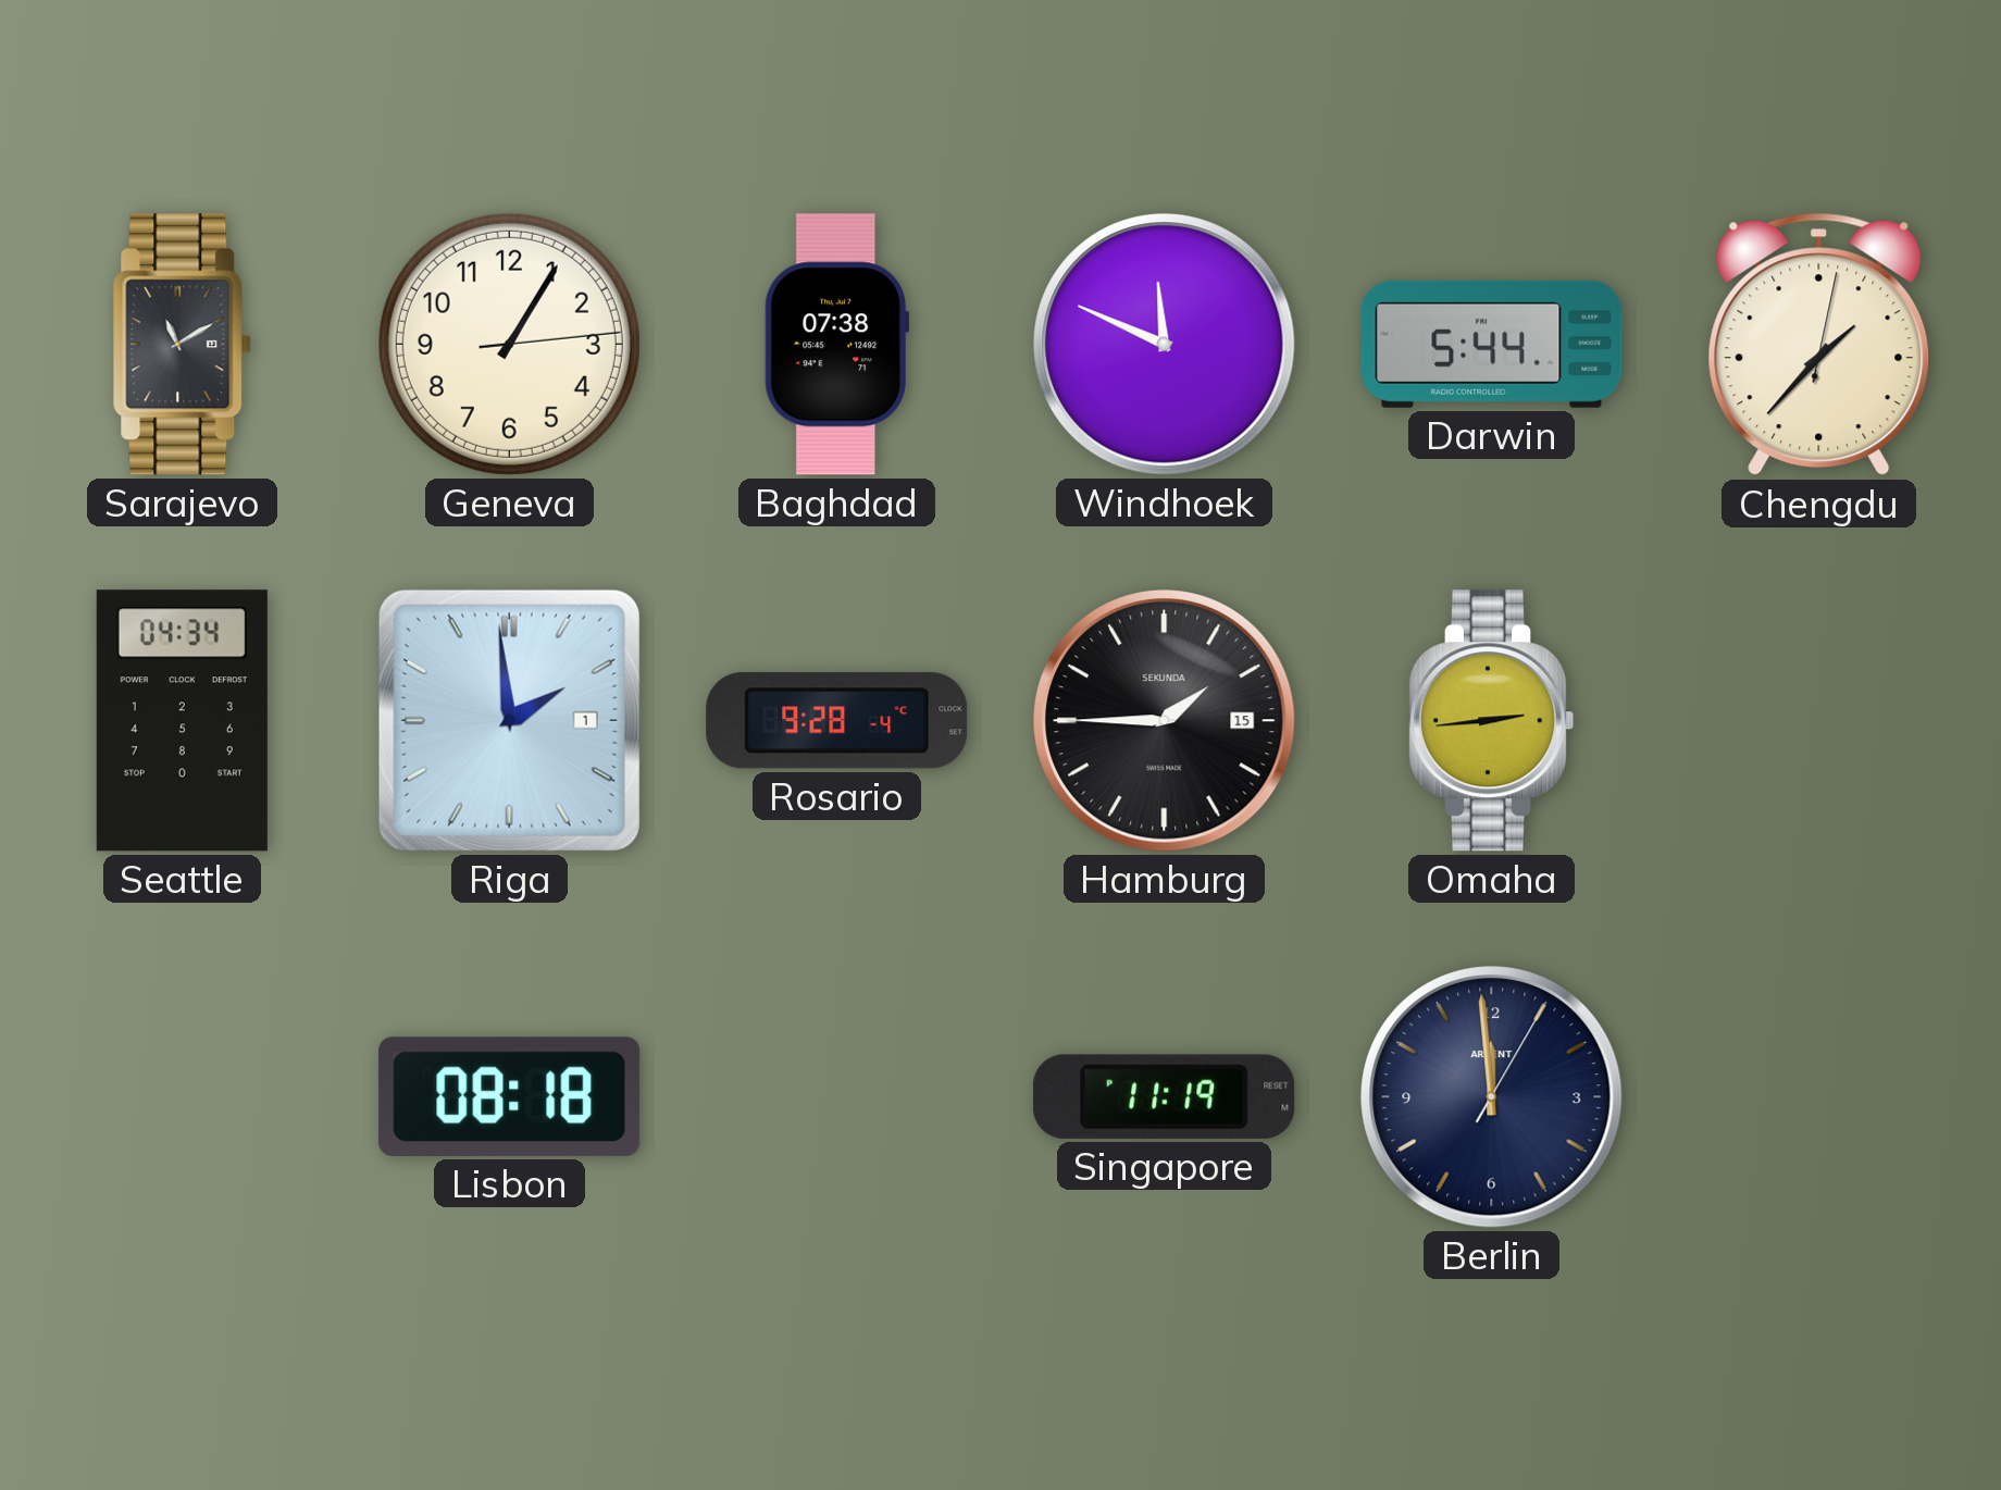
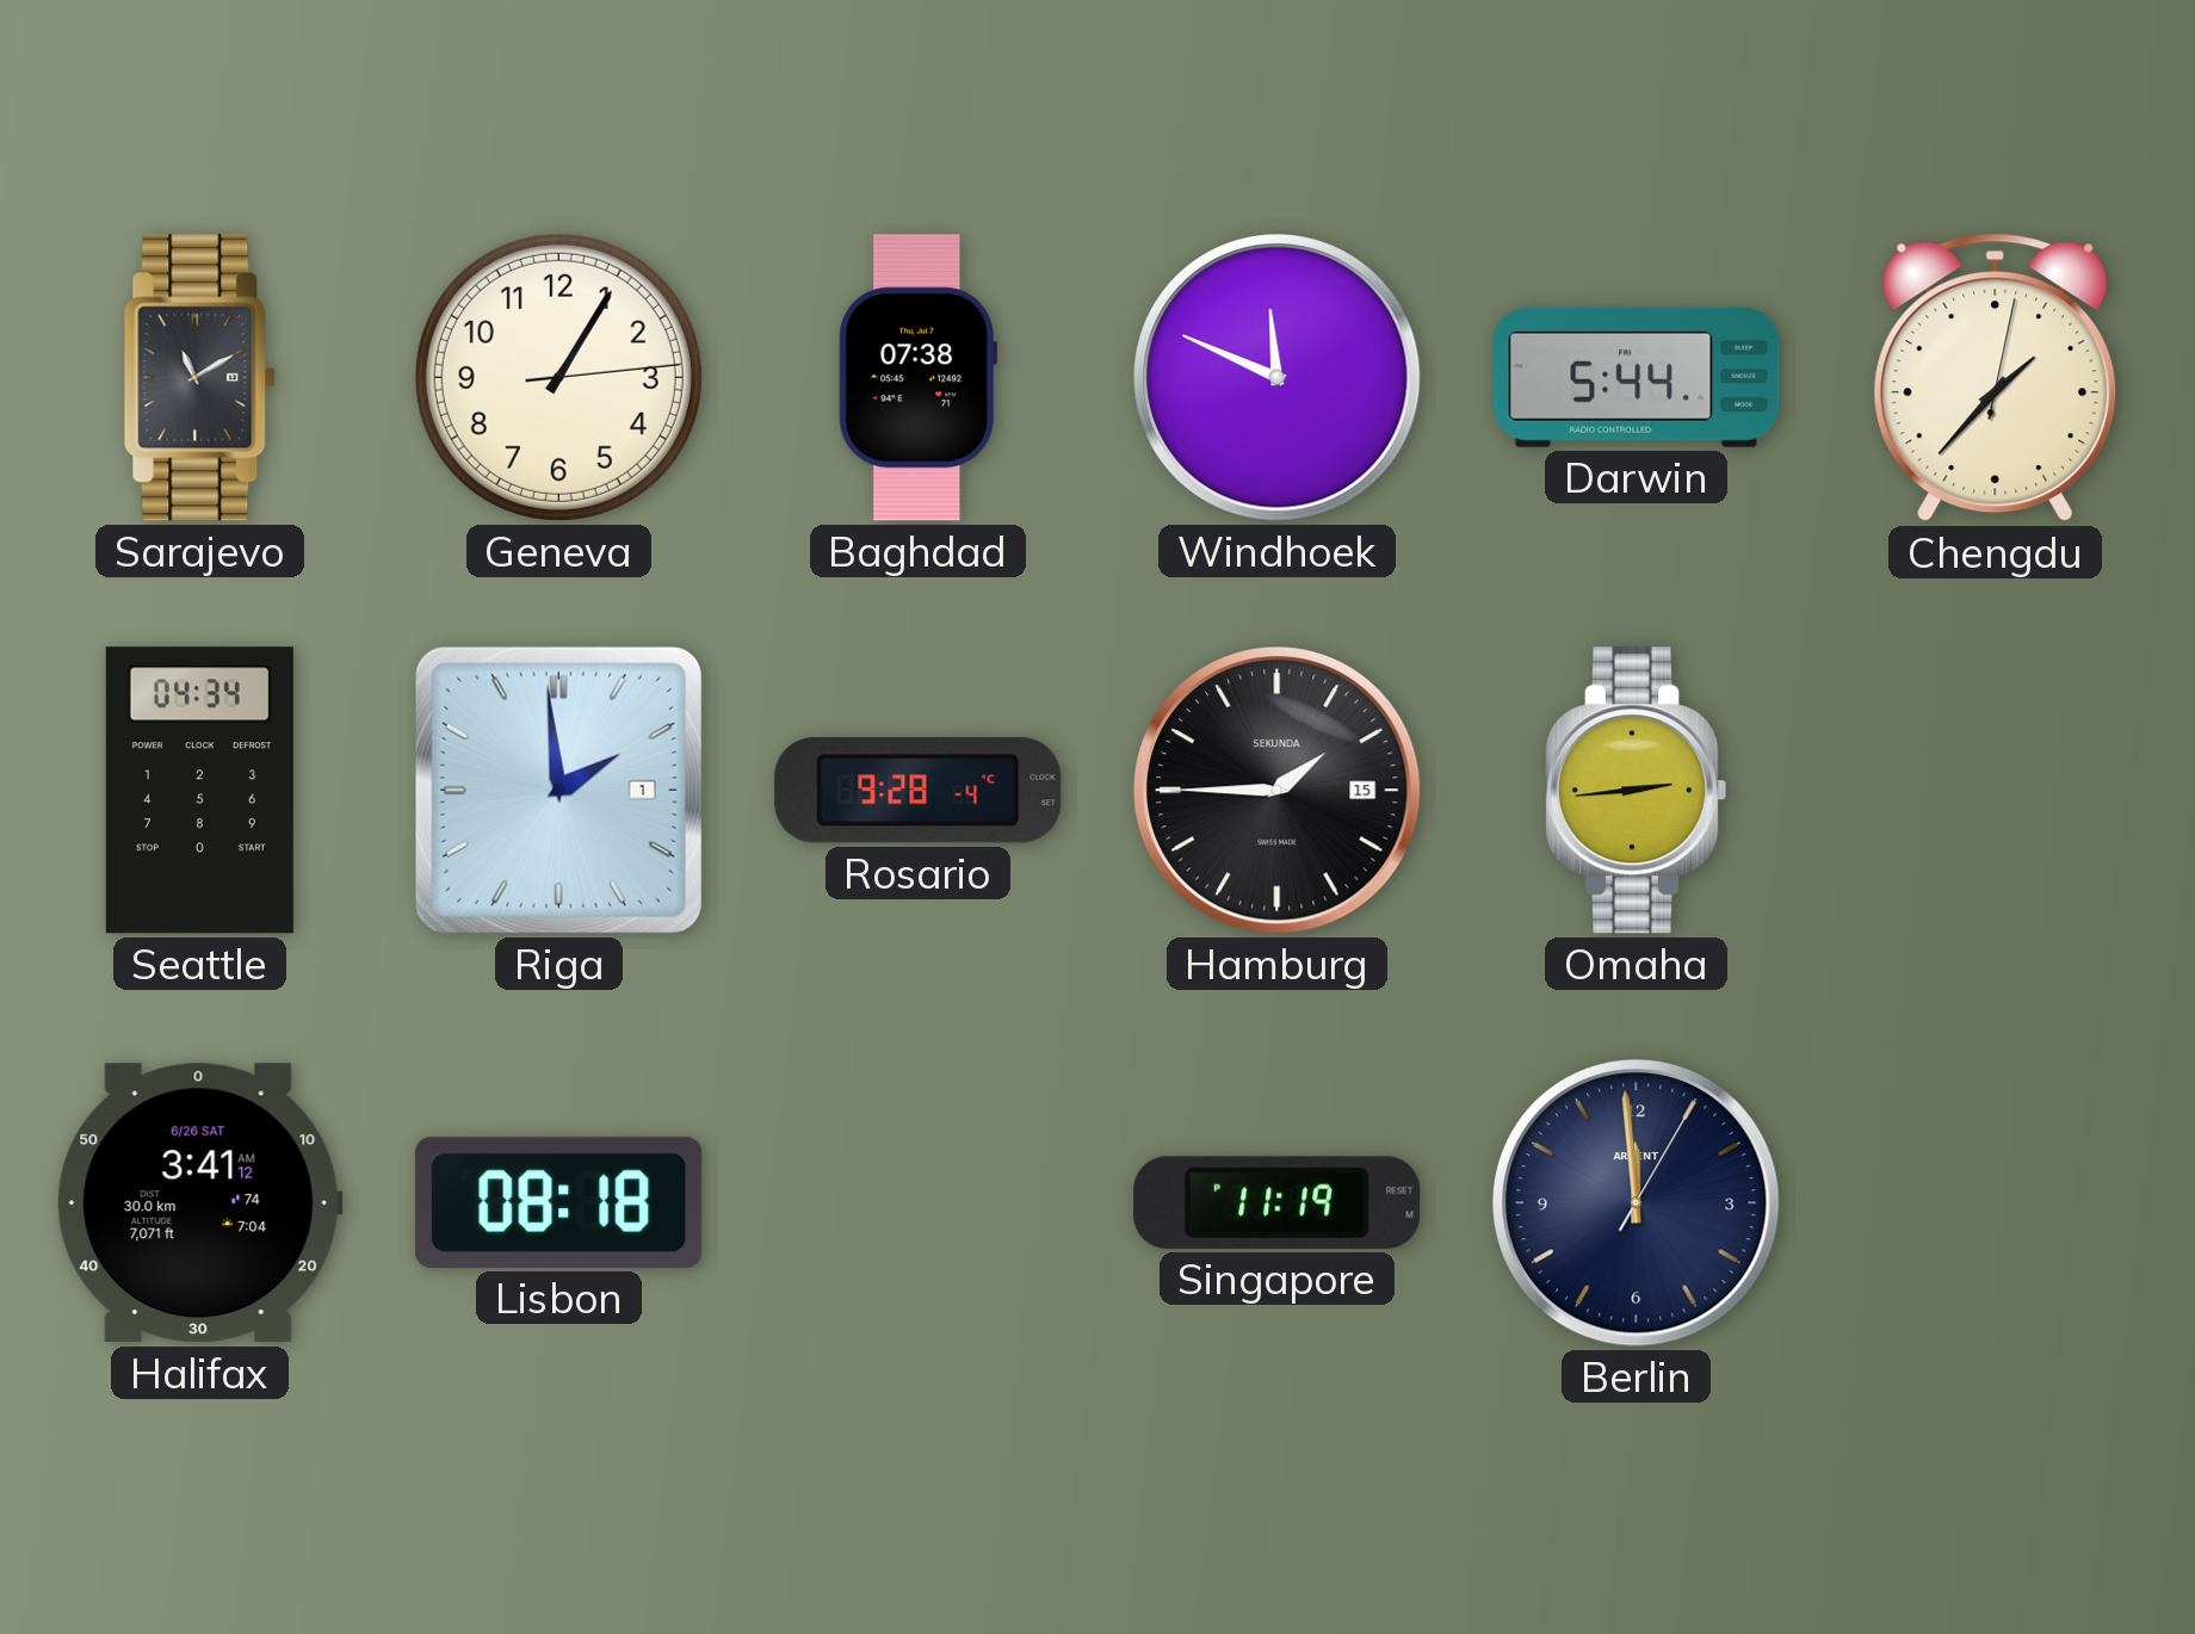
Halifax: none -> 3:41 (199, 1203)
